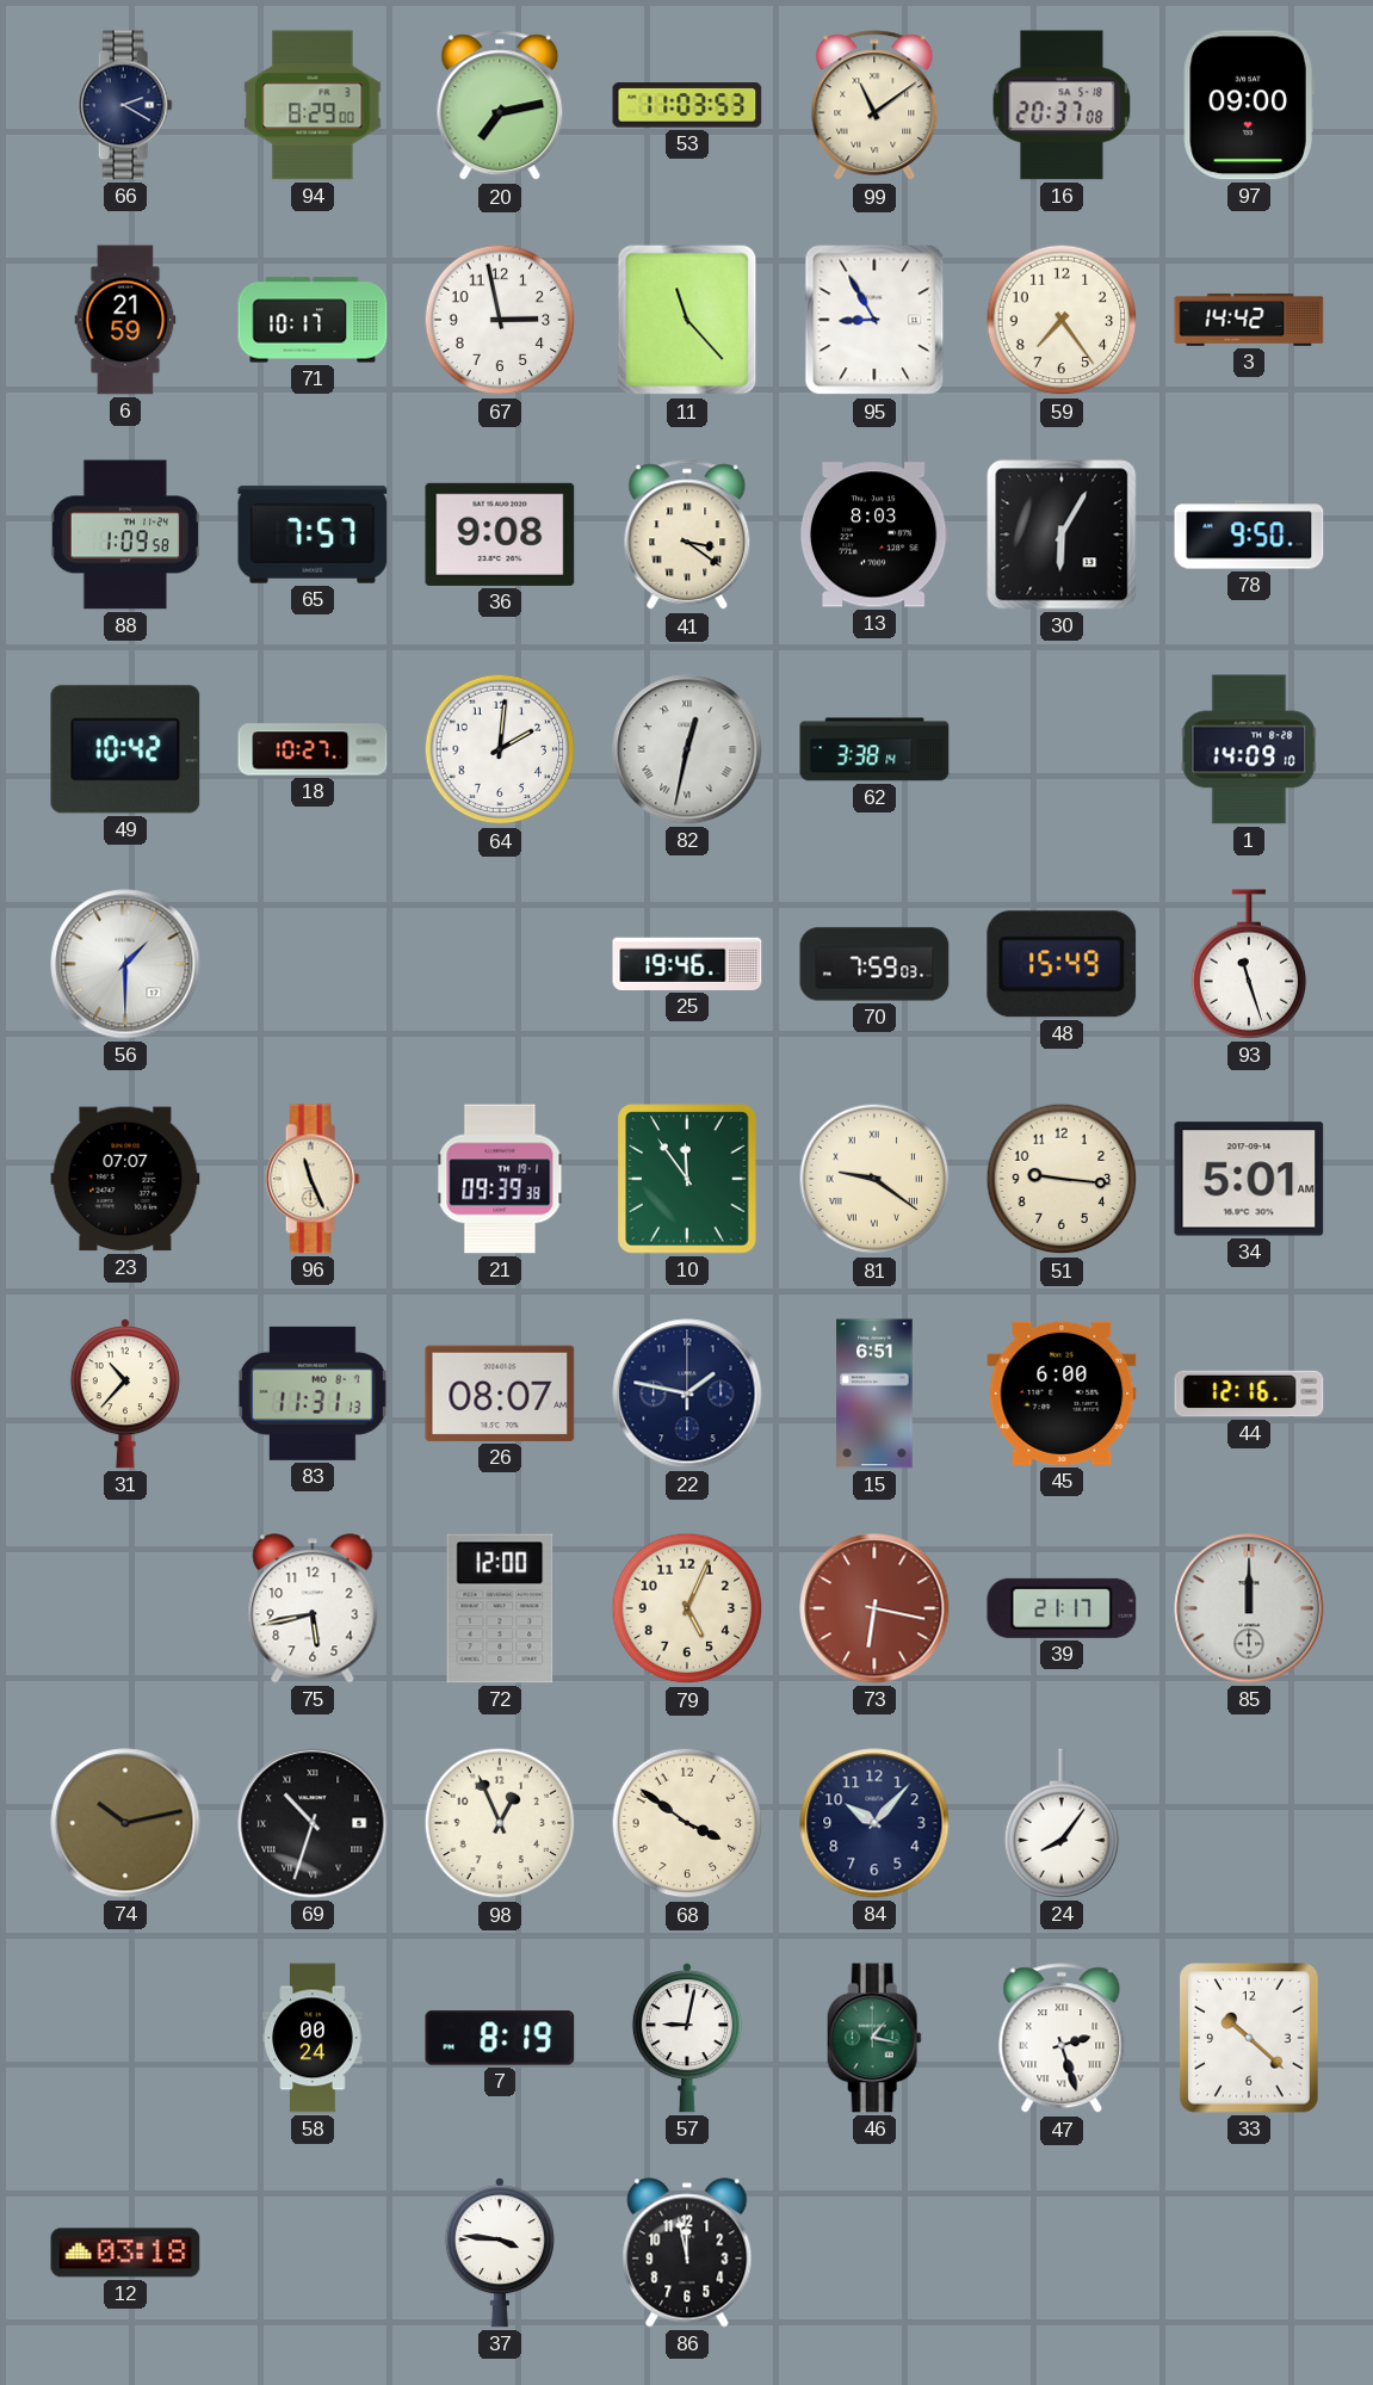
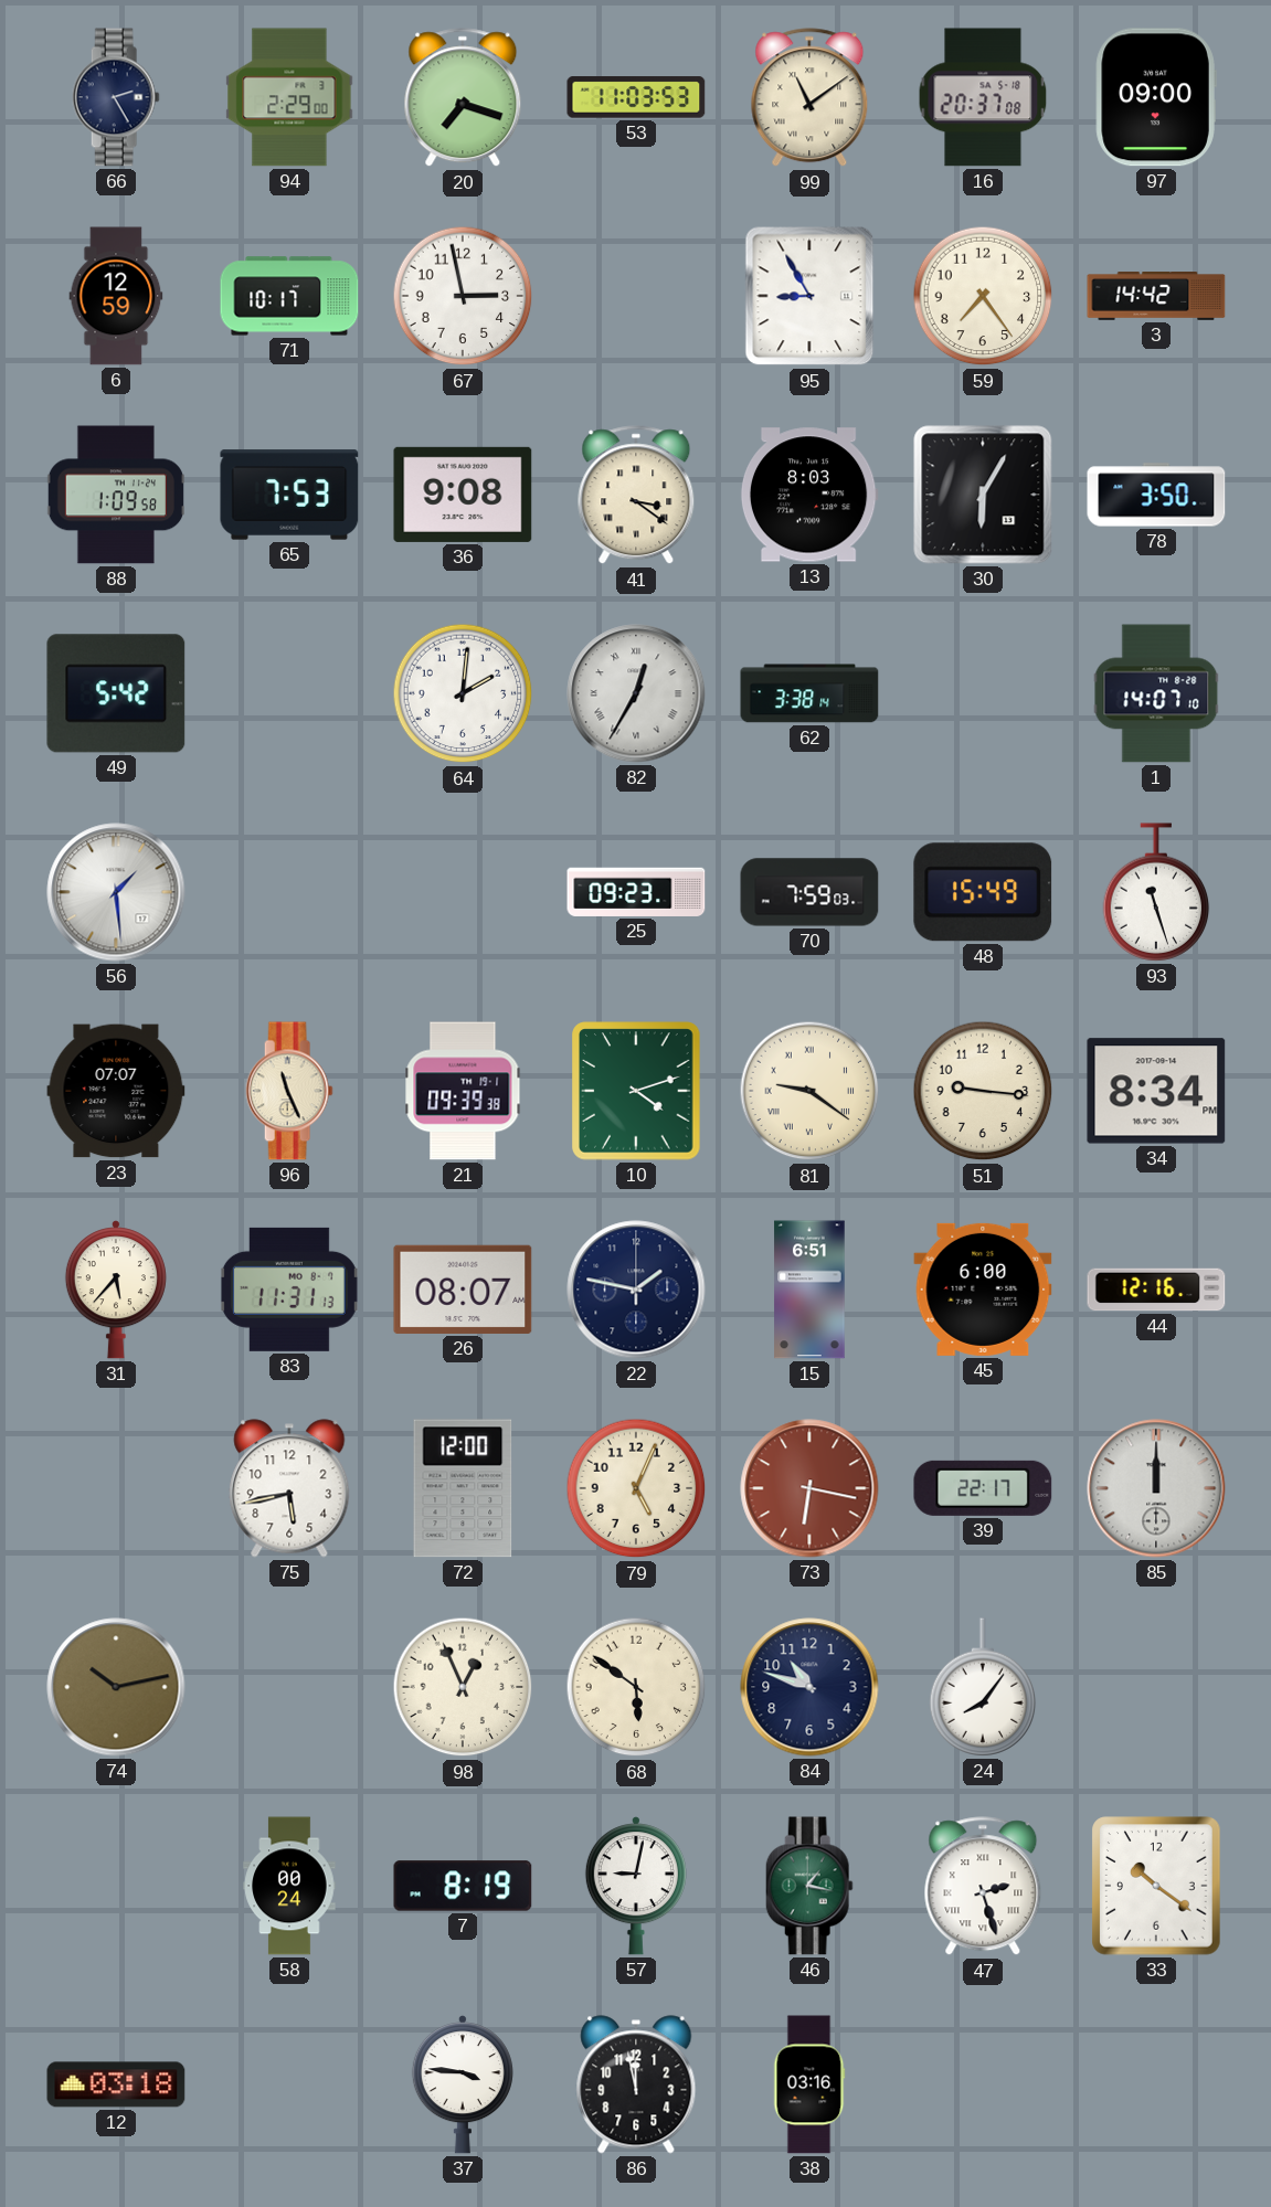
66: 2:20 -> 2:25 (116, 97)
94: 8:29 -> 2:29 (289, 97)
20: 7:13 -> 7:18 (463, 98)
6: 21:59 -> 12:59 (116, 296)
11: 11:23 -> none (687, 320)
65: 7:57 -> 7:53 (289, 495)
78: 9:50 -> 3:50 (1156, 495)
49: 10:42 -> 5:42 (116, 693)
18: 10:27 -> none (313, 749)
82: 12:32 -> 12:35 (636, 693)
1: 14:09 -> 14:07 (1156, 693)
56: 1:30 -> 1:29 (116, 892)
25: 19:46 -> 09:23 (636, 892)
10: 11:54 -> 4:12 (636, 1091)
34: 5:01 -> 8:34 (1156, 1091)
31: 10:37 -> 5:37 (116, 1290)
39: 21:17 -> 22:17 (983, 1488)
69: 10:33 -> none (313, 1823)
68: 3:51 -> 5:51 (636, 1687)
84: 10:07 -> 10:48 (809, 1687)
33: 10:22 -> 10:21 (1156, 1886)
38: none -> 03:16 (809, 2084)
